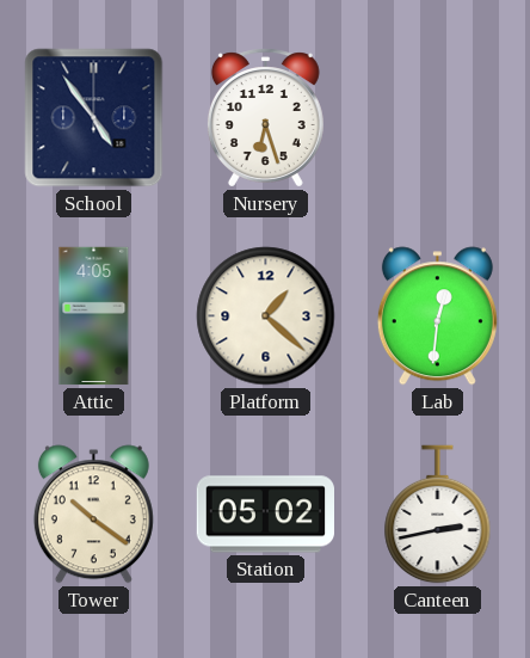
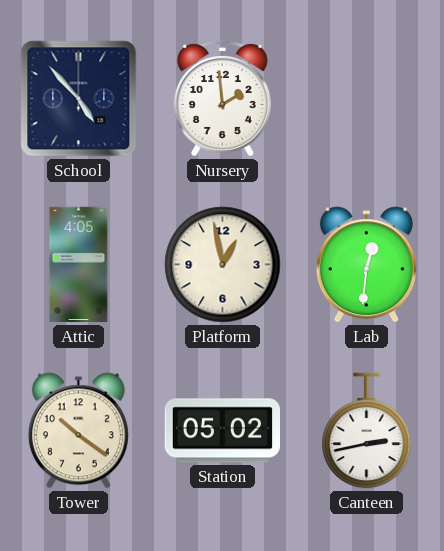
School: 4:54 -> 4:53 (79, 99)
Nursery: 6:27 -> 1:59 (222, 99)
Platform: 1:22 -> 12:58 (223, 265)
